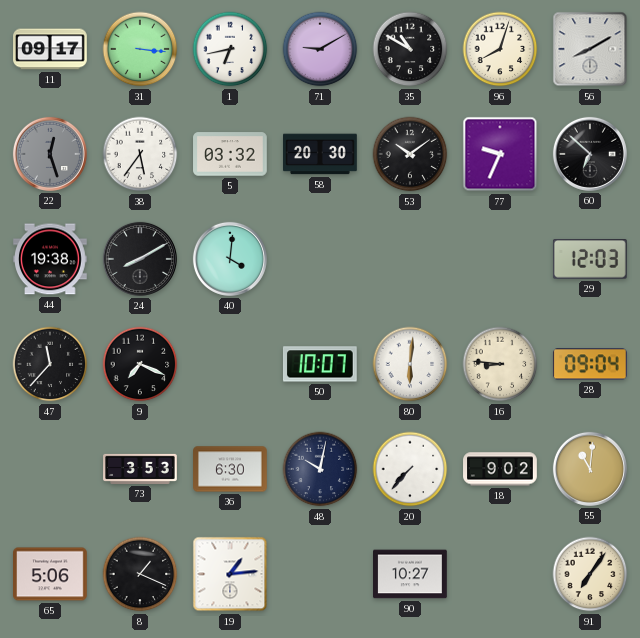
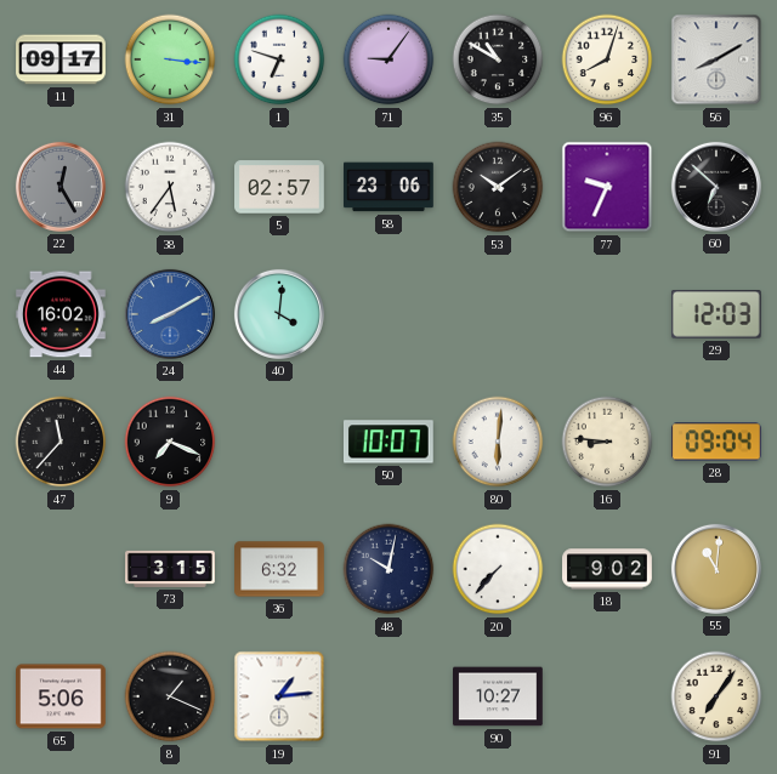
1: 6:43 -> 6:48 (279, 59)
71: 9:10 -> 9:06 (388, 59)
22: 12:27 -> 12:25 (61, 187)
5: 03:32 -> 02:57 (279, 187)
58: 20:30 -> 23:06 (390, 187)
44: 19:38 -> 16:02 (62, 314)
24 dial: black -> blue (170, 314)
73: 3:53 -> 3:15 (170, 569)
36: 6:30 -> 6:32 (279, 569)
